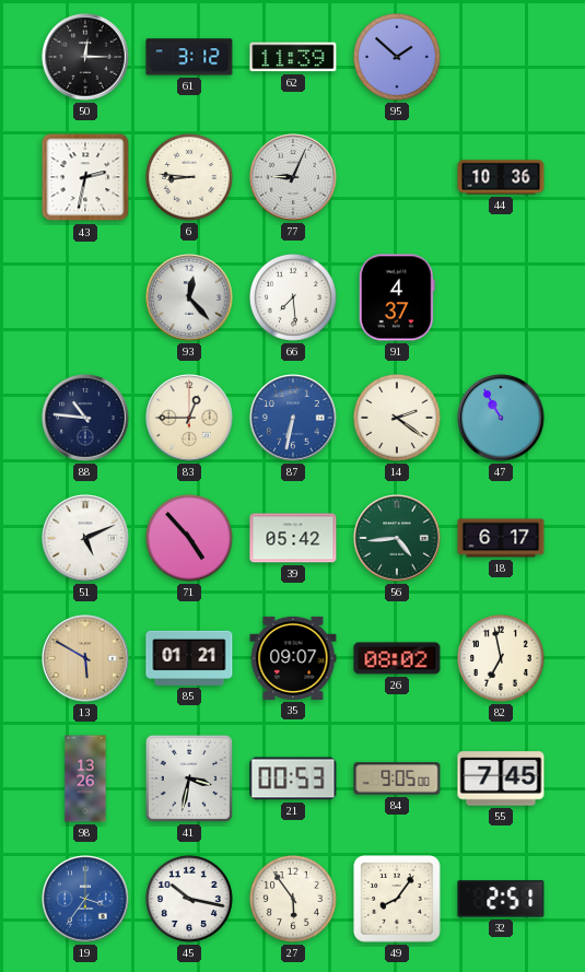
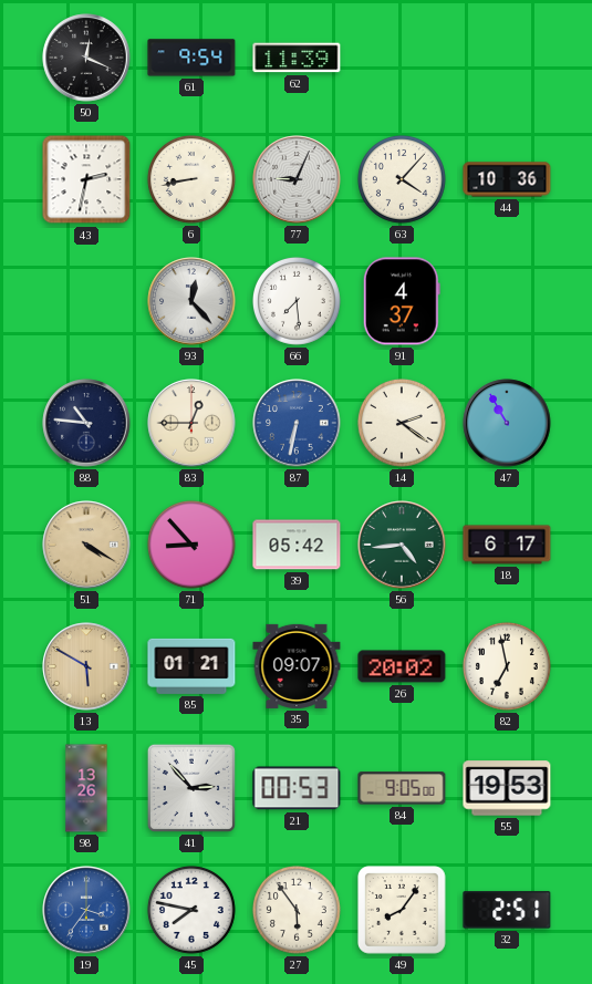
50: 12:15 -> 12:19 (86, 58)
61: 3:12 -> 9:54 (191, 58)
95: 1:52 -> none (397, 57)
6: 8:46 -> 8:43 (191, 179)
63: none -> 4:07 (402, 179)
51: 5:11 -> 4:20 (86, 545)
51 dial: white -> champagne (86, 545)
71: 4:53 -> 8:53 (191, 545)
26: 08:02 -> 20:02 (402, 666)
41: 3:32 -> 2:53 (191, 788)
55: 7:45 -> 19:53 (507, 788)
45: 10:17 -> 7:47 (191, 910)
